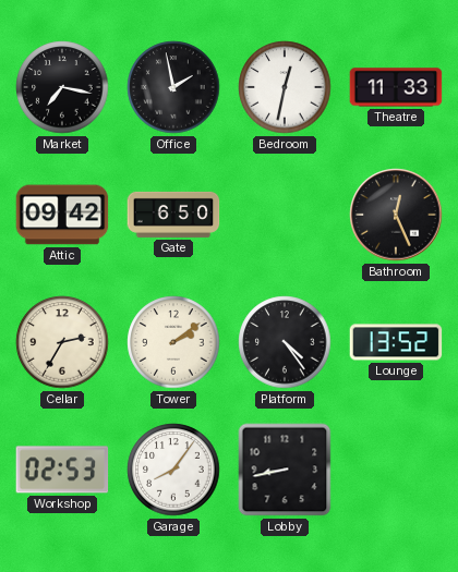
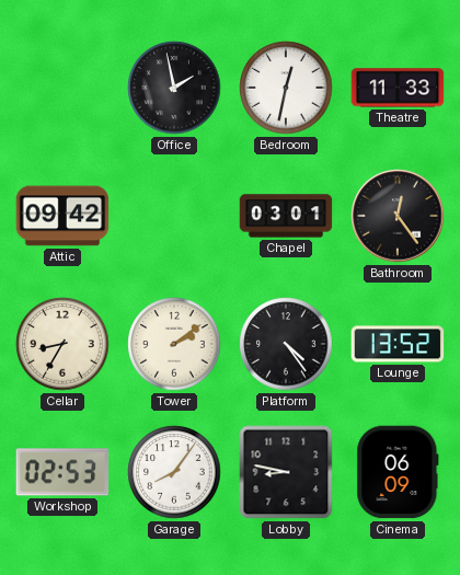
Market: 7:17 -> none (62, 87)
Gate: 6:50 -> none (173, 215)
Chapel: none -> 03:01 (286, 216)
Bathroom: 12:26 -> 12:24 (398, 216)
Cellar: 2:35 -> 8:35 (62, 344)
Lobby: 8:43 -> 8:47 (286, 472)
Cinema: none -> 06:09 (398, 472)
